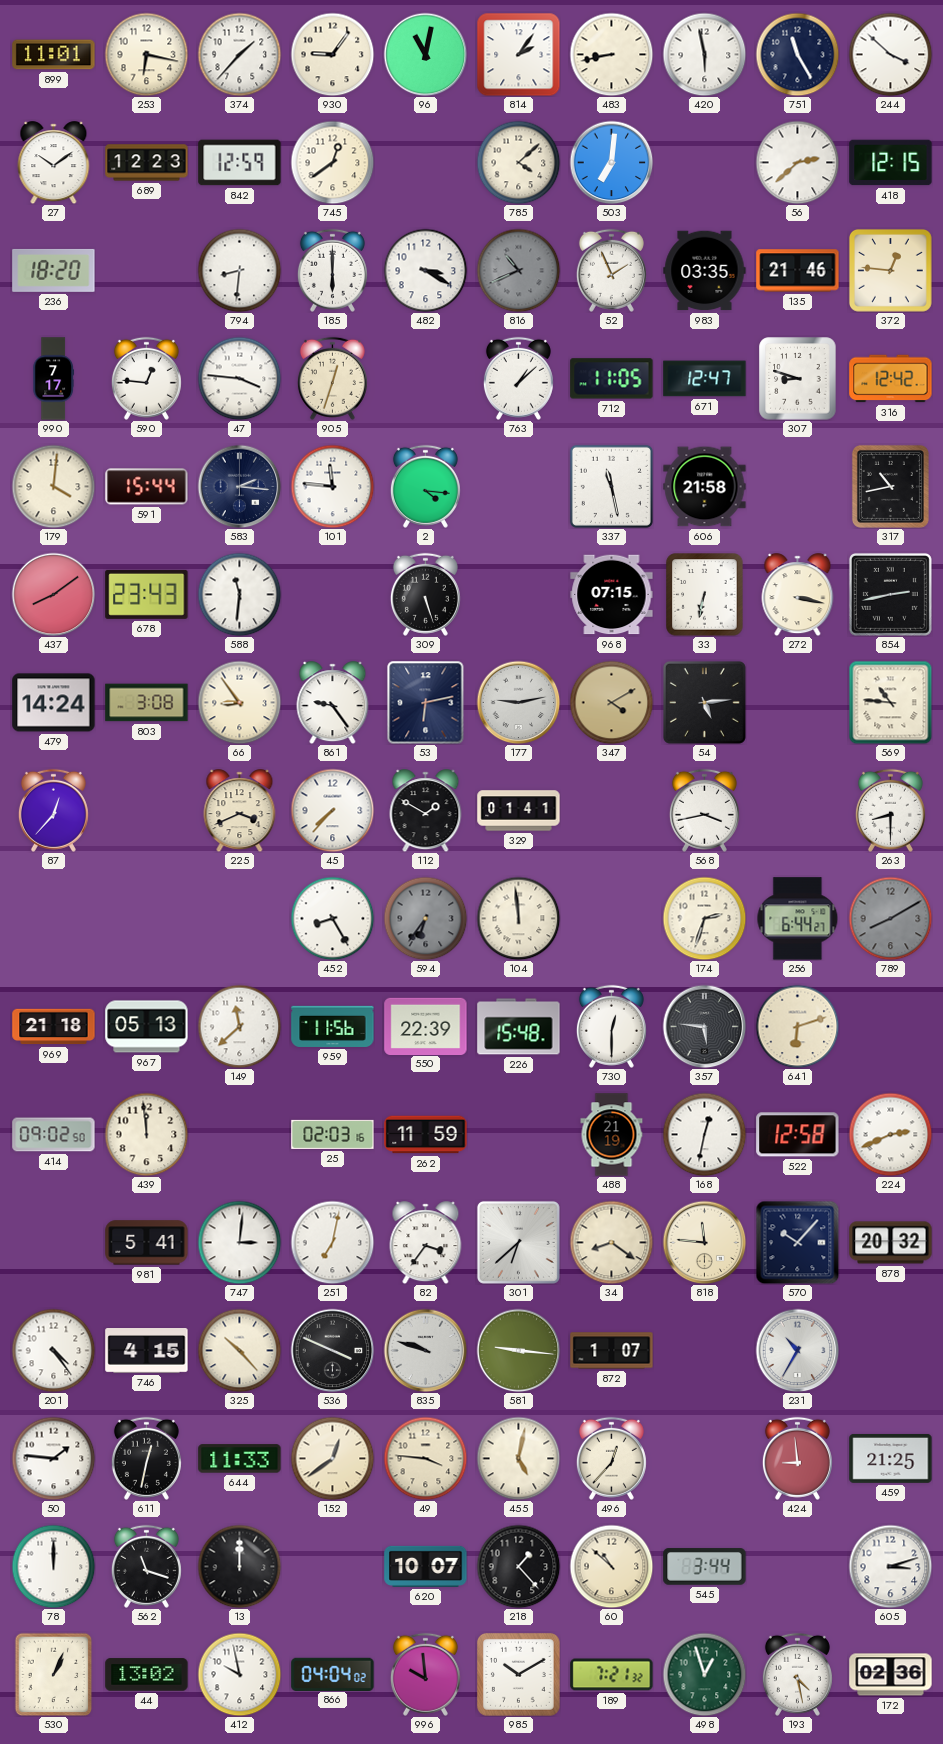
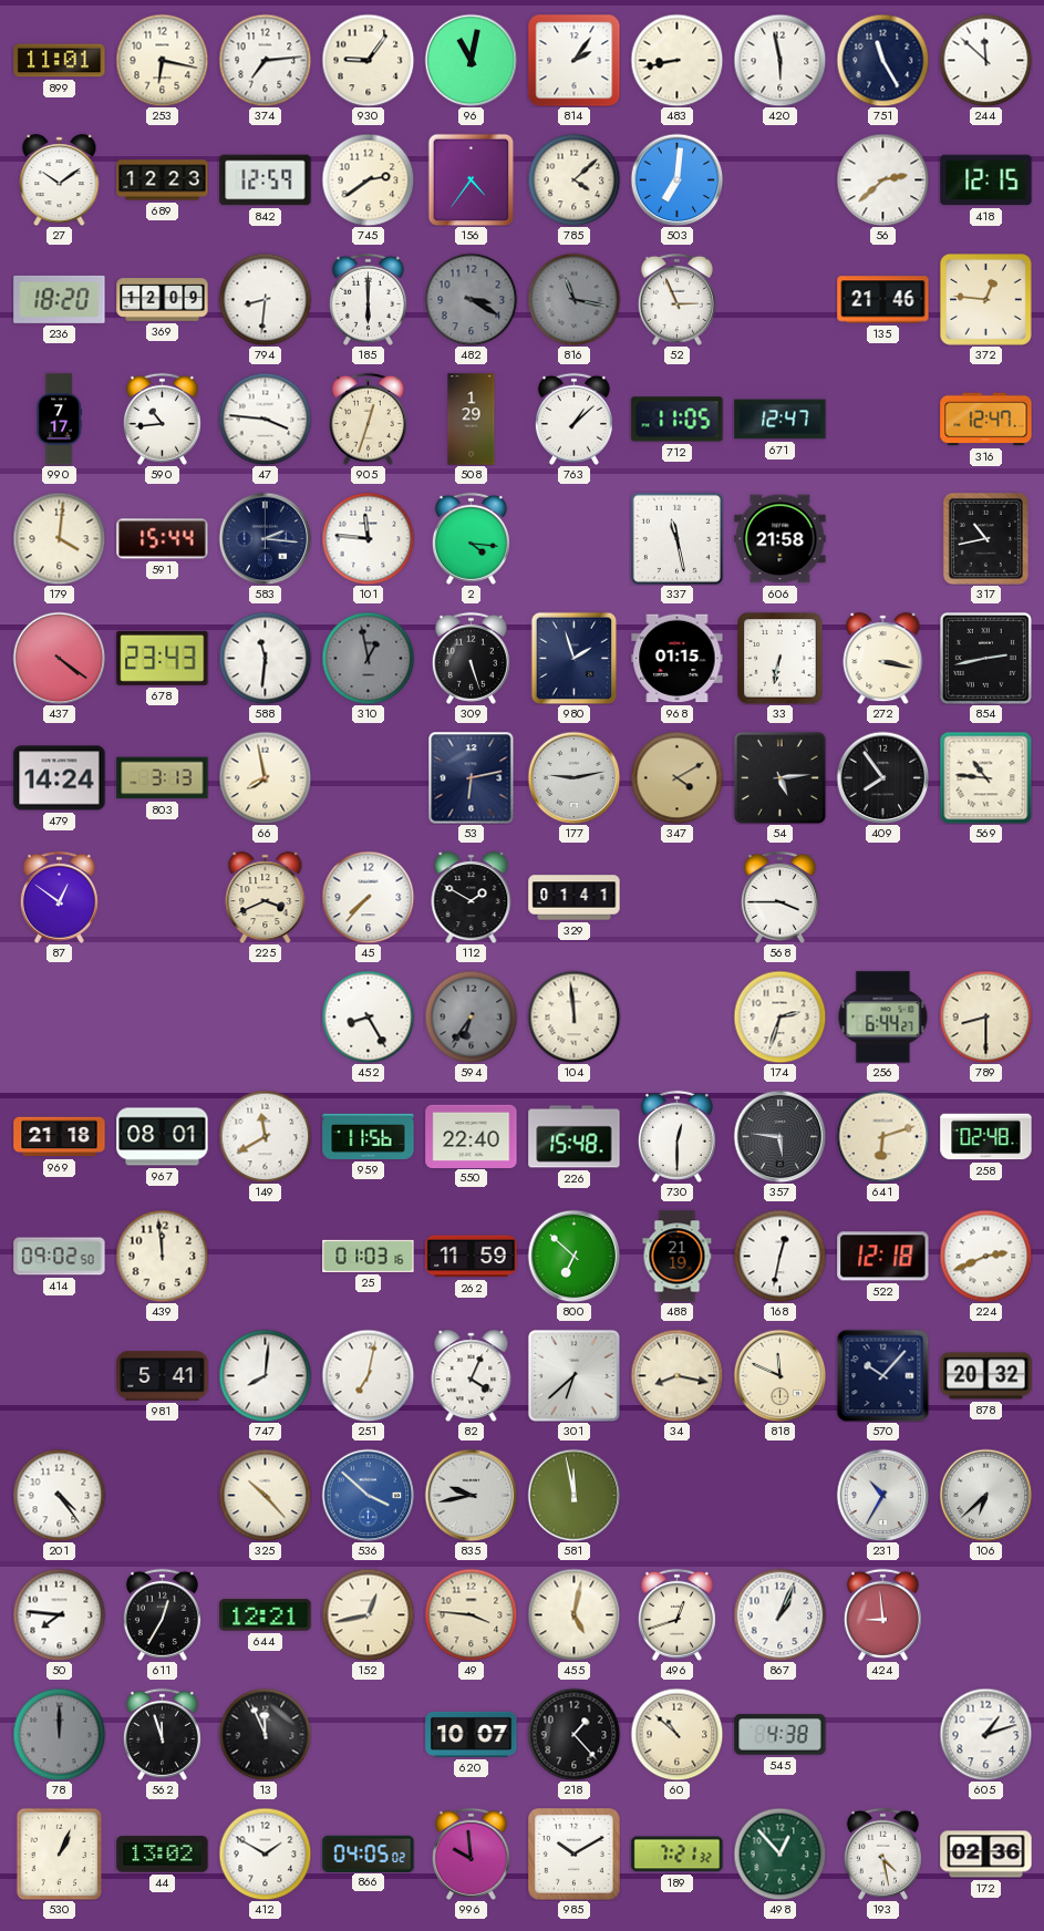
374: 1:37 -> 7:14 (265, 60)
244: 3:52 -> 11:52 (985, 60)
745: 12:39 -> 2:39 (368, 179)
156: none -> 4:36 (472, 179)
369: none -> 12:09 (163, 300)
482 dial: white -> grey (471, 299)
816: 10:41 -> 11:17 (573, 299)
52: 1:56 -> 2:56 (676, 299)
983: 03:35 -> none (705, 271)
590: 12:46 -> 10:44 (162, 419)
508: none -> 1:29 (472, 420)
307: 8:48 -> none (798, 379)
316: 12:42 -> 12:47 (986, 420)
437: 8:09 -> 4:21 (59, 658)
310: none -> 12:58 (368, 658)
980: none -> 1:57 (575, 658)
968: 07:15 -> 01:15 (678, 659)
803: 3:08 -> 3:13 (163, 778)
66: 8:54 -> 7:58 (265, 777)
861: 9:24 -> none (333, 703)
409: none -> 7:54 (882, 777)
87: 12:37 -> 12:51 (59, 897)
568: 3:43 -> 3:45 (779, 897)
263: 8:30 -> none (890, 810)
789: 8:10 -> 8:30 (985, 1016)
789 dial: grey -> cream (985, 1016)
967: 05:13 -> 08:01 (163, 1137)
149: 11:38 -> 11:40 (265, 1136)
550: 22:39 -> 22:40 (472, 1136)
258: none -> 02:48 (986, 1137)
25: 02:03 -> 01:03 (369, 1256)
800: none -> 6:52 (573, 1256)
522: 12:58 -> 12:18 (883, 1257)
747: 3:01 -> 8:01 (265, 1375)
82: 3:36 -> 4:04 (472, 1376)
34: 8:21 -> 8:17 (676, 1375)
818: 11:46 -> 11:49 (779, 1375)
746: 4:15 -> none (147, 1351)
536: 3:49 -> 3:52 (368, 1495)
536 dial: black -> blue (368, 1495)
835: 9:48 -> 9:43 (471, 1495)
581: 9:16 -> 11:58 (573, 1495)
872: 1:07 -> none (612, 1351)
106: none -> 6:38 (985, 1495)
50: 1:46 -> 7:46 (59, 1614)
611: 12:32 -> 12:35 (162, 1614)
644: 11:33 -> 12:21 (266, 1615)
152: 12:39 -> 12:43 (368, 1614)
496: 12:37 -> 12:42 (676, 1614)
867: none -> 1:04 (779, 1614)
459: 21:25 -> none (891, 1458)
78 dial: white -> grey (59, 1734)
562: 11:18 -> 11:57 (162, 1734)
13: 12:00 -> 11:56 (265, 1734)
545: 3:44 -> 4:38 (781, 1735)
605: 3:12 -> 1:12 (985, 1734)
412: 9:58 -> 1:50 (265, 1853)
866: 04:04 -> 04:05 (369, 1853)
498: 12:57 -> 12:53 (779, 1853)
